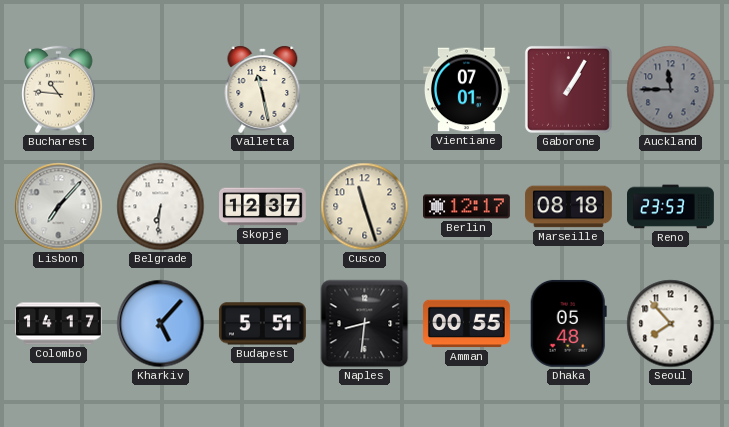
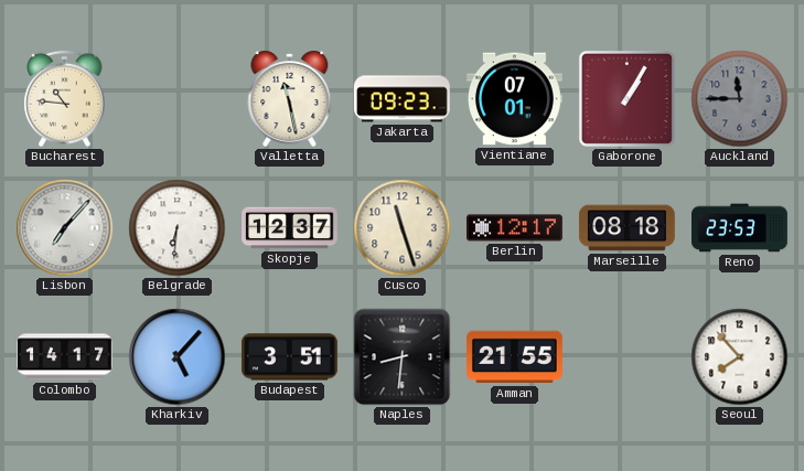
Jakarta: none -> 09:23 (401, 99)
Budapest: 5:51 -> 3:51 (289, 357)
Amman: 00:55 -> 21:55 (515, 357)
Dhaka: 05:48 -> none (568, 323)
